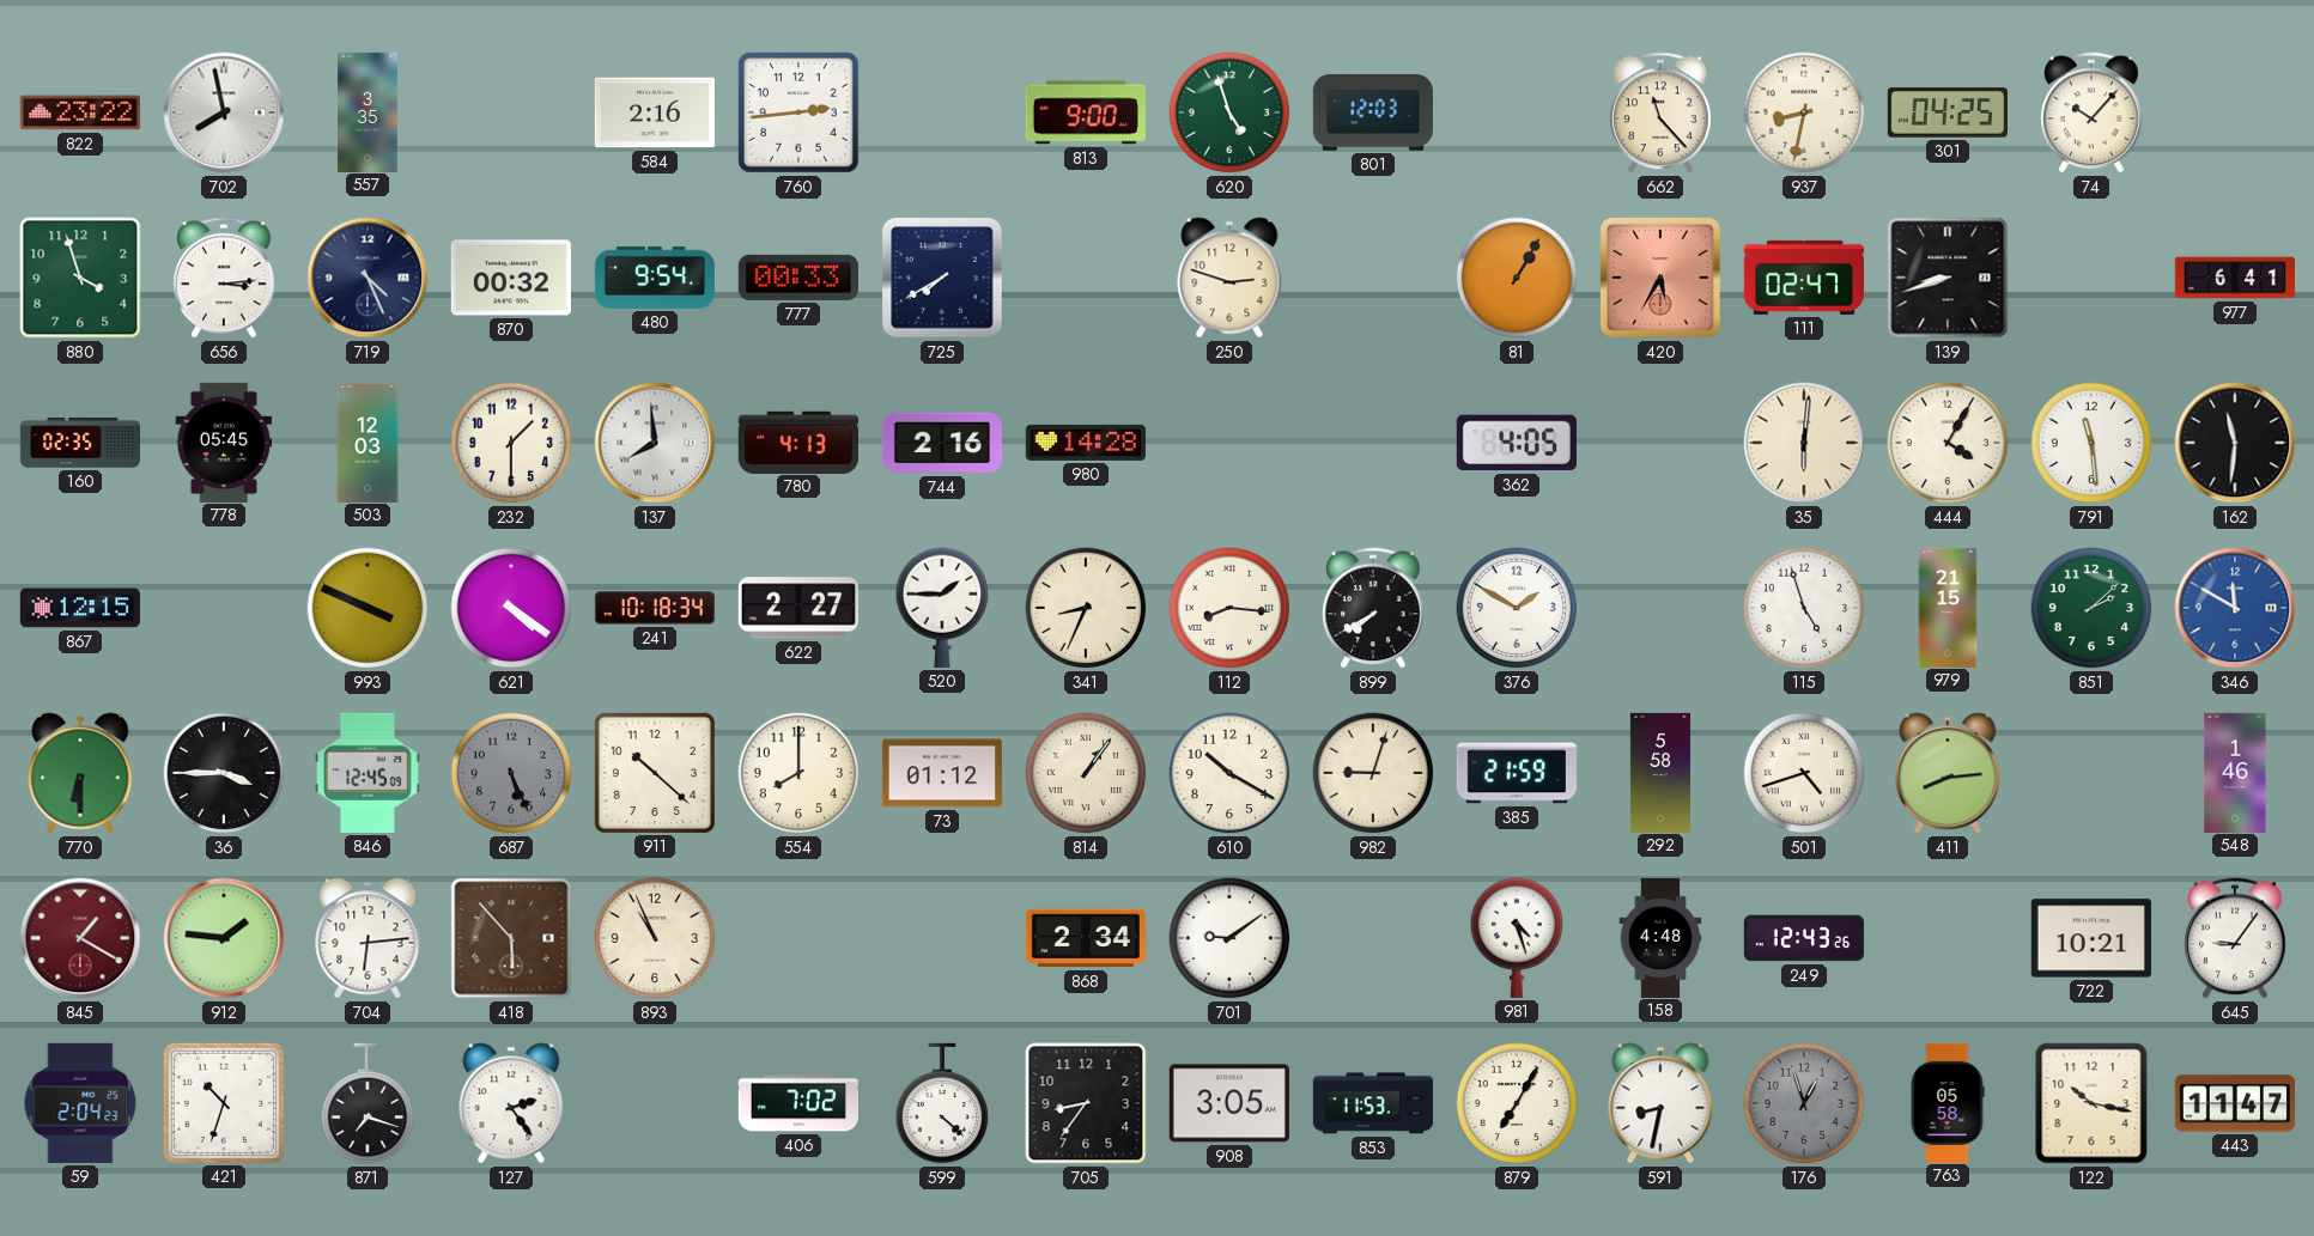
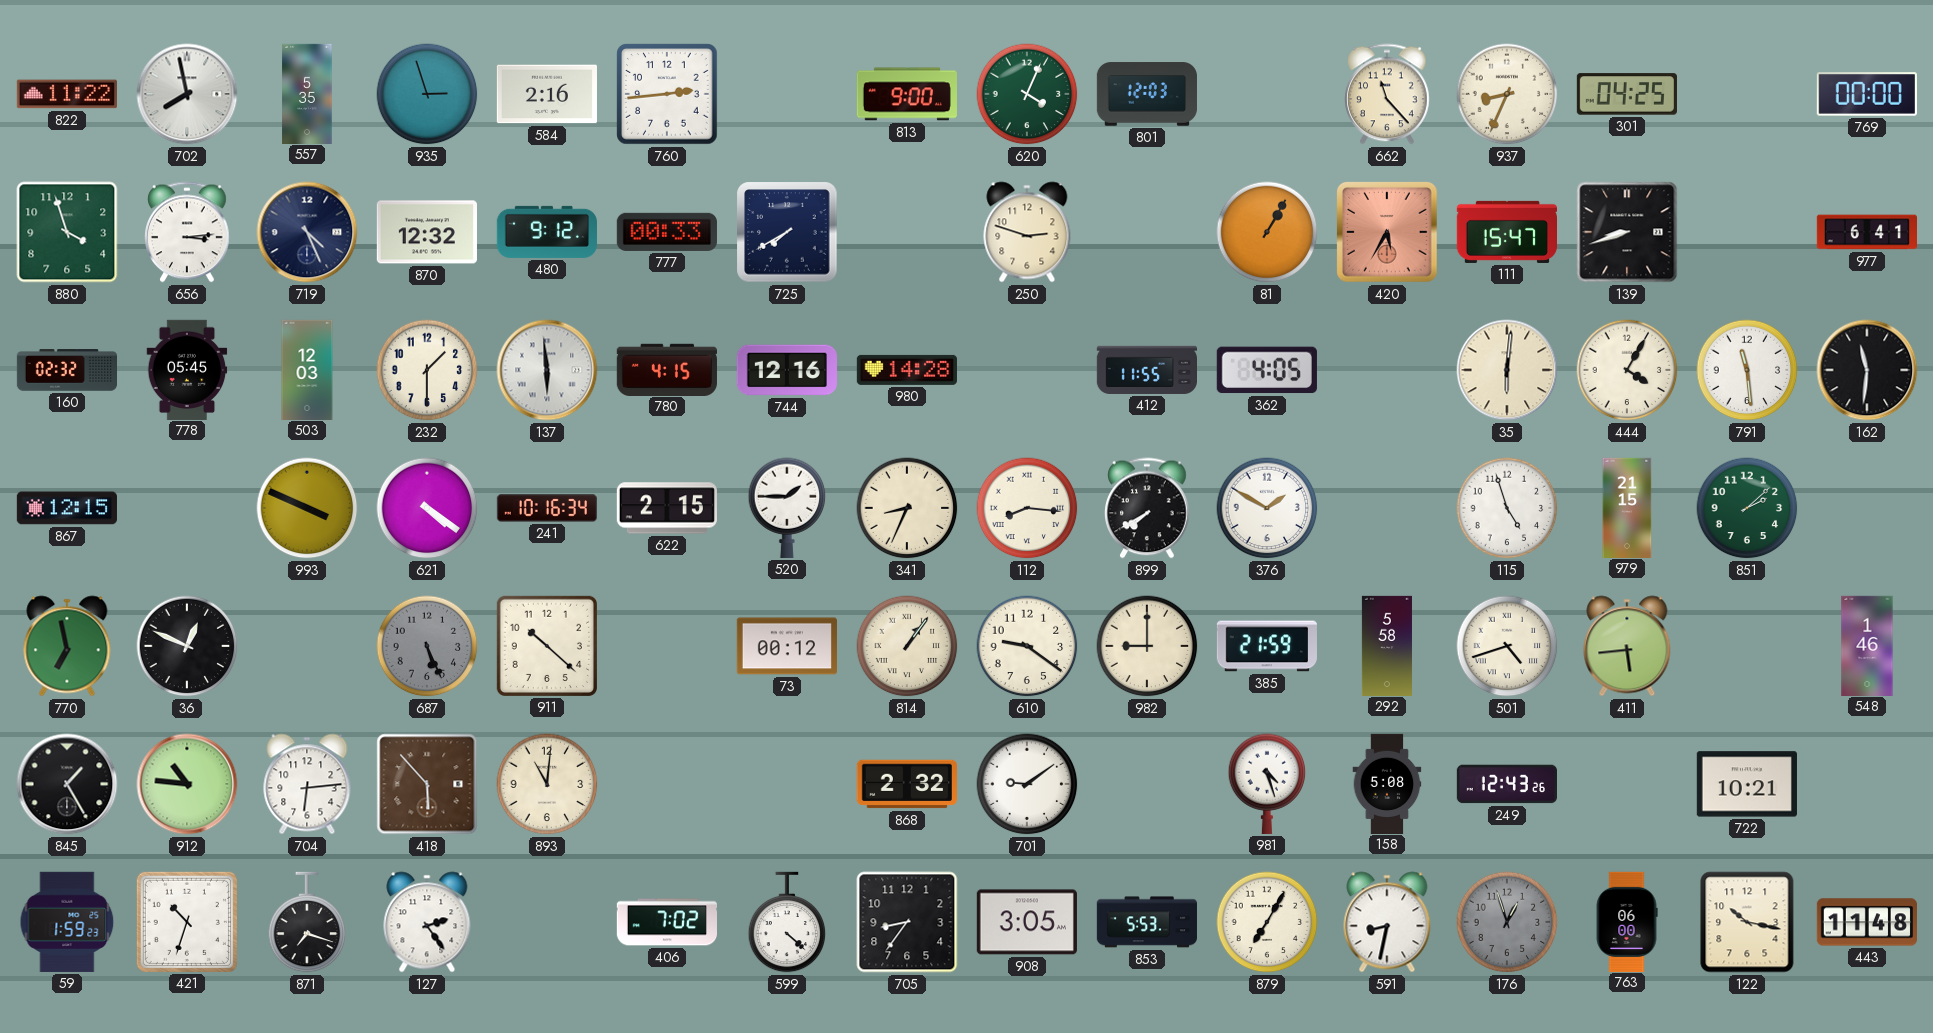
822: 23:22 -> 11:22 (67, 94)
557: 3:35 -> 5:35 (307, 93)
935: none -> 2:57 (427, 94)
620: 4:57 -> 4:04 (1027, 94)
937: 8:32 -> 8:34 (1507, 94)
74: 10:07 -> none (2091, 112)
769: none -> 00:00 (1867, 94)
870: 00:32 -> 12:32 (427, 232)
480: 9:54 -> 9:12 (547, 232)
111: 02:47 -> 15:47 (1506, 232)
160: 02:35 -> 02:32 (66, 370)
137: 7:59 -> 5:59 (547, 370)
780: 4:13 -> 4:15 (667, 369)
744: 2:16 -> 12:16 (787, 370)
412: none -> 11:55 (1146, 370)
241: 10:18 -> 10:16 (546, 508)
622: 2:27 -> 2:15 (667, 508)
346: 11:50 -> none (2235, 608)
770: 6:30 -> 6:58 (67, 646)
36: 3:45 -> 12:49 (187, 646)
846: 12:45 -> none (368, 773)
554: 8:00 -> none (798, 773)
73: 01:12 -> 00:12 (787, 646)
610: 10:20 -> 9:21 (1027, 646)
982: 9:03 -> 9:00 (1147, 646)
411: 8:14 -> 5:44 (1627, 646)
845: 1:20 -> 1:25 (67, 784)
845 dial: burgundy -> black (67, 784)
912: 1:46 -> 10:46 (187, 784)
893: 10:56 -> 11:01 (547, 784)
868: 2:34 -> 2:32 (907, 784)
158: 4:48 -> 5:08 (1387, 783)
645: 9:06 -> none (2235, 938)
59: 2:04 -> 1:59 (67, 922)
853: 11:53 -> 5:53 (1146, 922)
763: 05:58 -> 06:00 (1627, 921)
443: 11:47 -> 11:48 (1866, 922)
